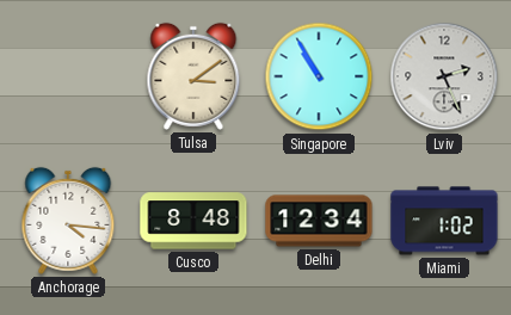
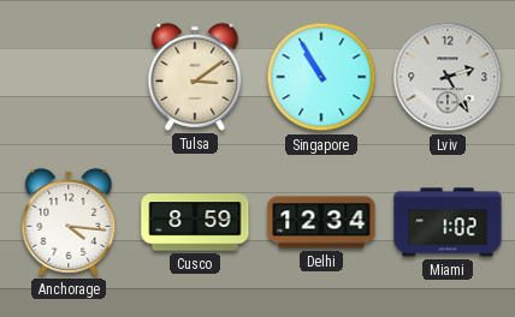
Lviv: 2:26 -> 2:25 (448, 77)
Cusco: 8:48 -> 8:59 (195, 222)
